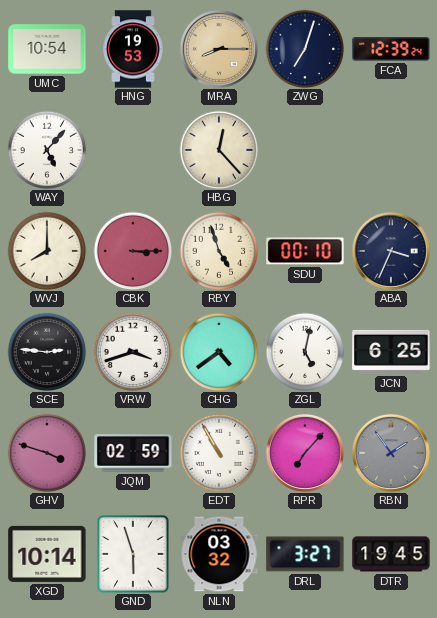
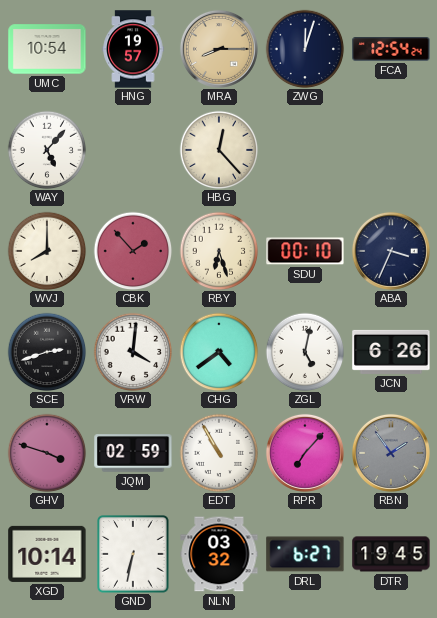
HNG: 19:53 -> 19:57 (133, 49)
ZWG: 7:03 -> 12:03 (305, 49)
FCA: 12:39 -> 12:54 (391, 49)
CBK: 3:15 -> 1:53 (133, 251)
RBY: 4:57 -> 6:27 (219, 251)
SCE: 2:46 -> 2:42 (47, 352)
VRW: 3:42 -> 4:01 (133, 352)
JCN: 6:25 -> 6:26 (391, 352)
GND: 5:57 -> 6:32 (134, 555)
DRL: 3:27 -> 6:27 (305, 554)
